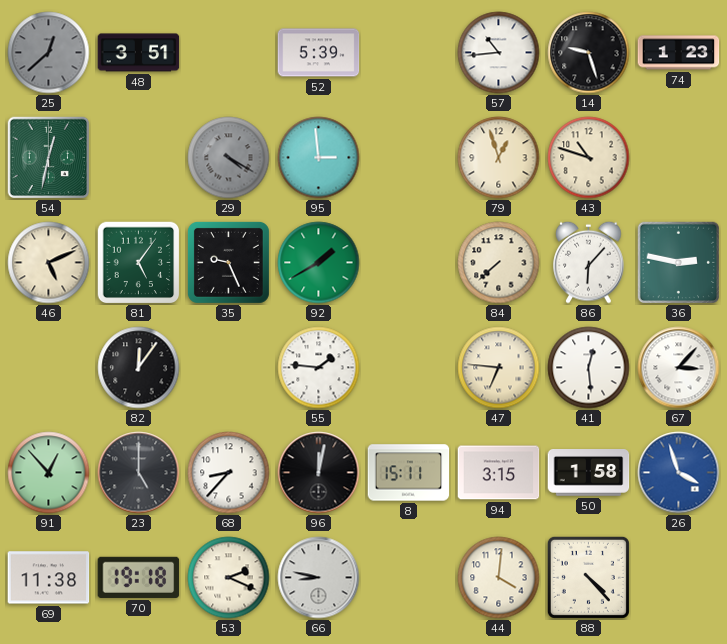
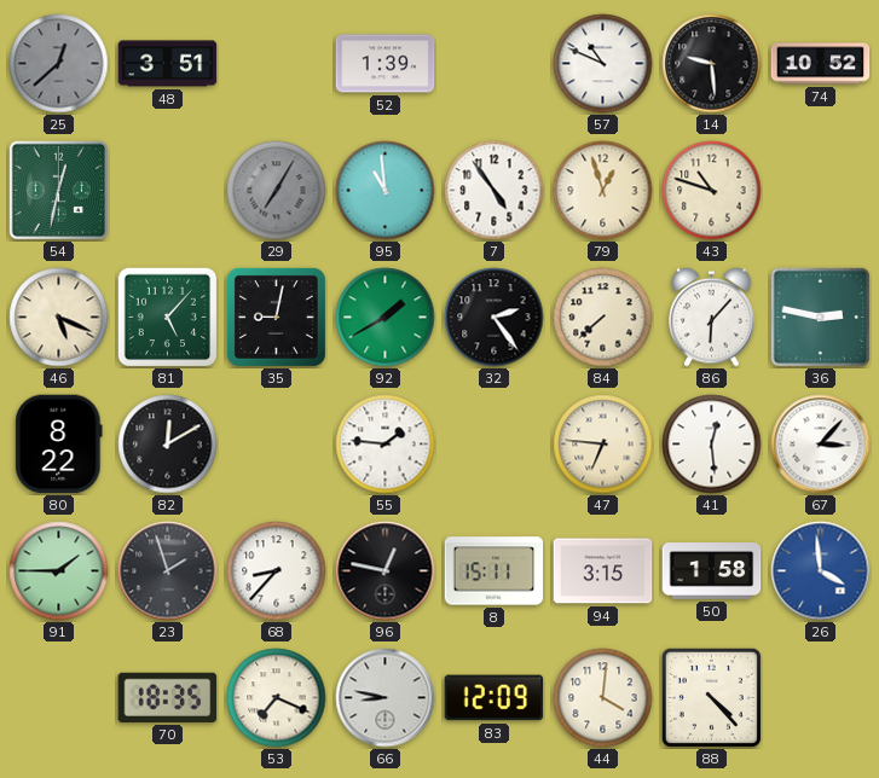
52: 5:39 -> 1:39 (386, 64)
57: 10:44 -> 10:49 (603, 64)
14: 9:27 -> 9:29 (712, 64)
74: 1:23 -> 10:52 (821, 64)
29: 4:20 -> 7:05 (277, 191)
95: 2:59 -> 10:59 (386, 191)
7: none -> 4:54 (495, 191)
46: 5:11 -> 5:19 (59, 318)
81: 5:06 -> 5:07 (167, 317)
35: 9:26 -> 9:02 (276, 317)
32: none -> 2:24 (495, 318)
80: none -> 8:22 (59, 445)
82: 12:06 -> 12:10 (168, 445)
91: 12:53 -> 1:45 (59, 571)
23: 5:00 -> 1:57 (168, 571)
96: 12:02 -> 12:47 (386, 571)
26: 3:57 -> 3:59 (821, 571)
69: 11:38 -> none (49, 578)
70: 19:18 -> 18:35 (168, 697)
53: 2:19 -> 7:19 (277, 698)
83: none -> 12:09 (495, 698)
